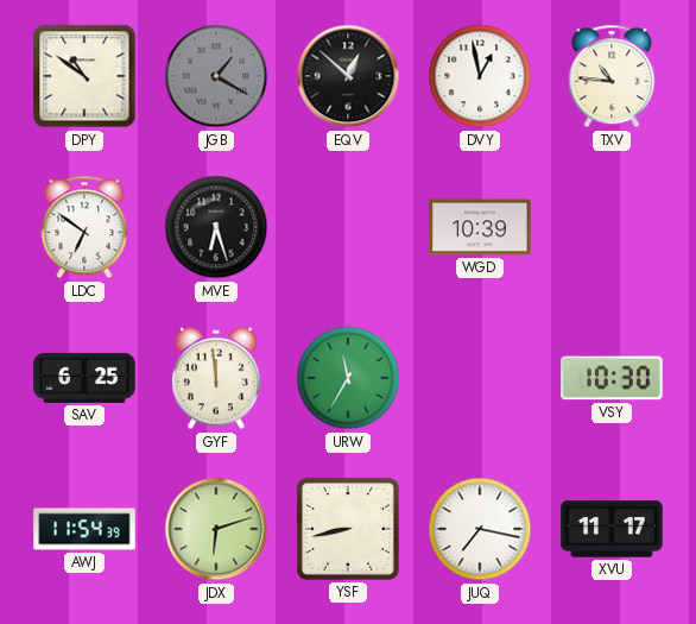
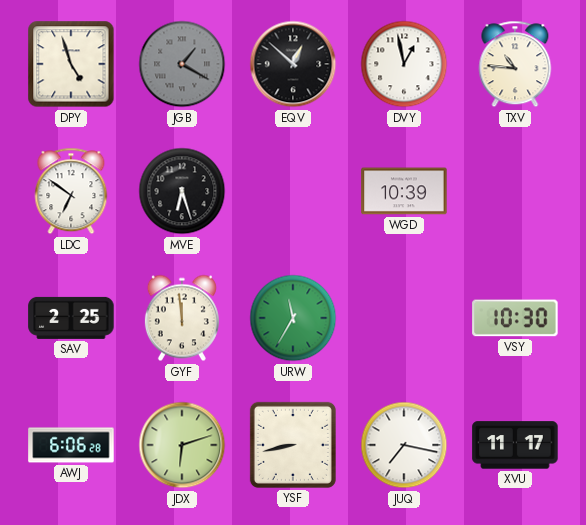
DPY: 10:51 -> 4:57 (71, 64)
SAV: 6:25 -> 2:25 (71, 318)
AWJ: 11:54 -> 6:06 (71, 445)
